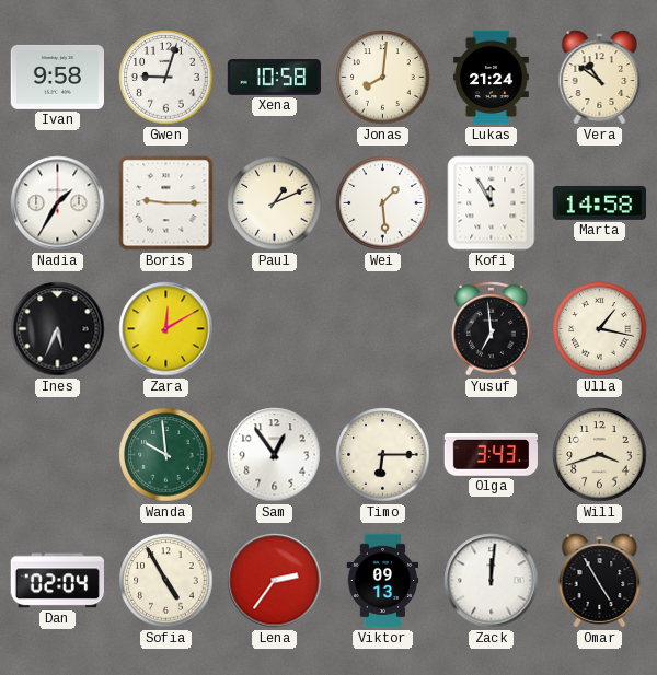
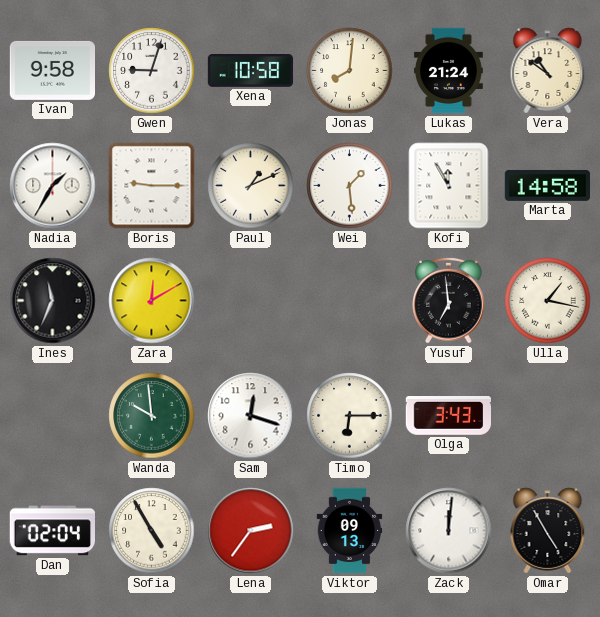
Ines: 5:34 -> 11:34 (53, 301)
Sam: 12:54 -> 12:18 (251, 416)
Will: 3:42 -> none (600, 455)
